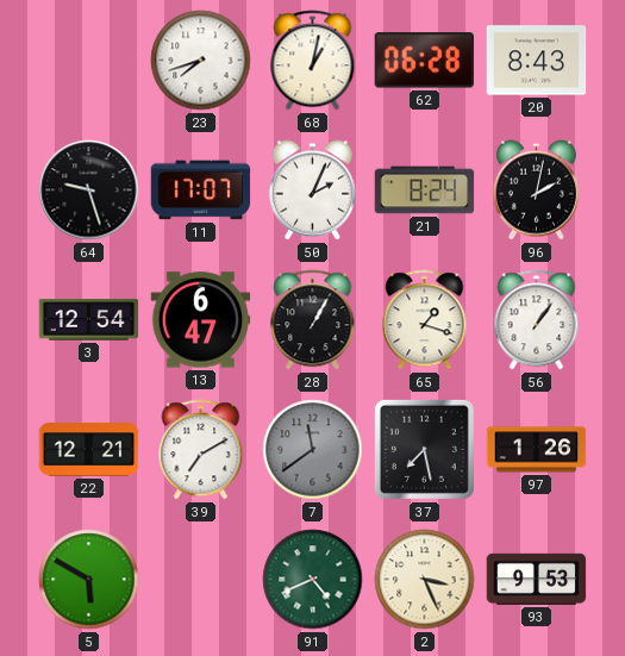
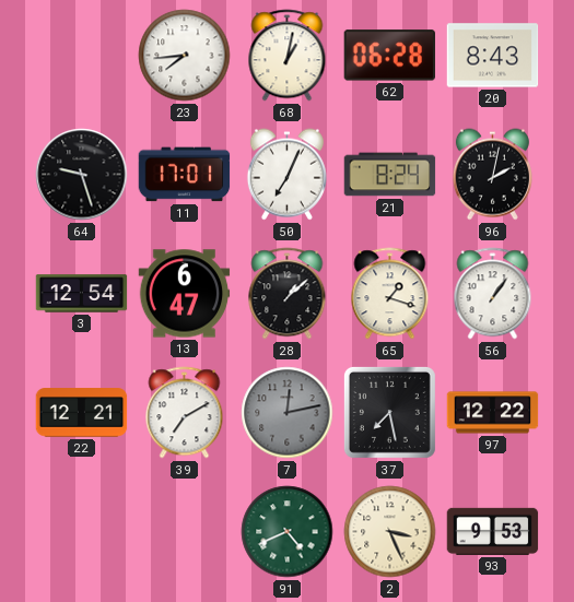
23: 7:42 -> 7:44 (185, 56)
11: 17:07 -> 17:01 (185, 175)
50: 2:04 -> 7:04 (286, 175)
28: 1:05 -> 1:08 (288, 294)
7: 11:39 -> 12:13 (288, 413)
97: 1:26 -> 12:22 (493, 413)
5: 5:50 -> none (89, 580)
